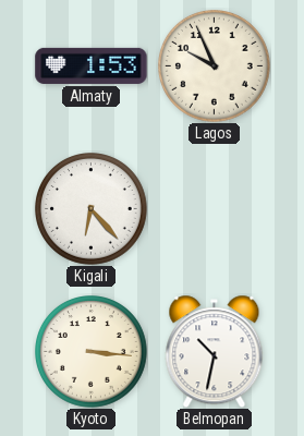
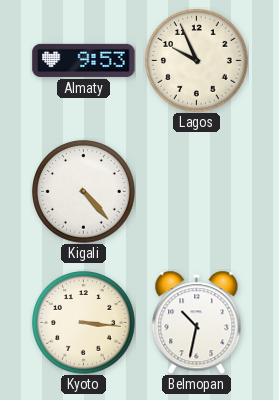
Almaty: 1:53 -> 9:53 (84, 60)
Kigali: 6:23 -> 4:23 (84, 192)
